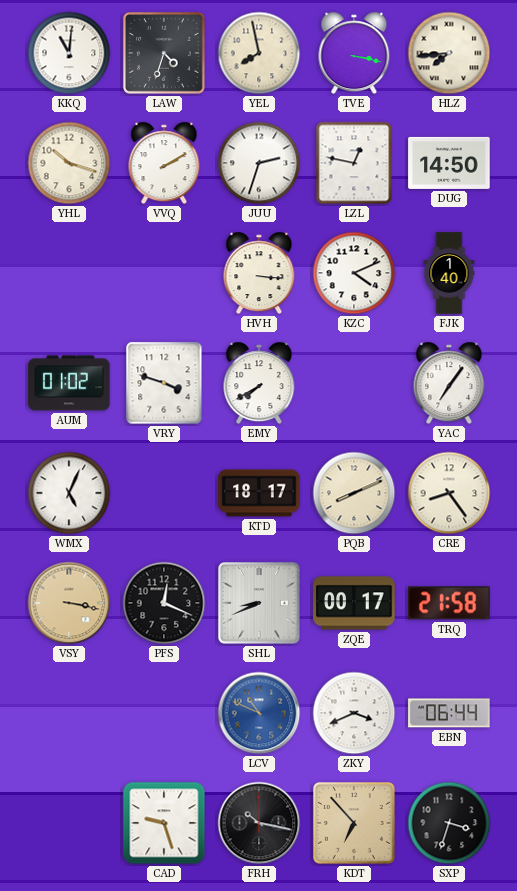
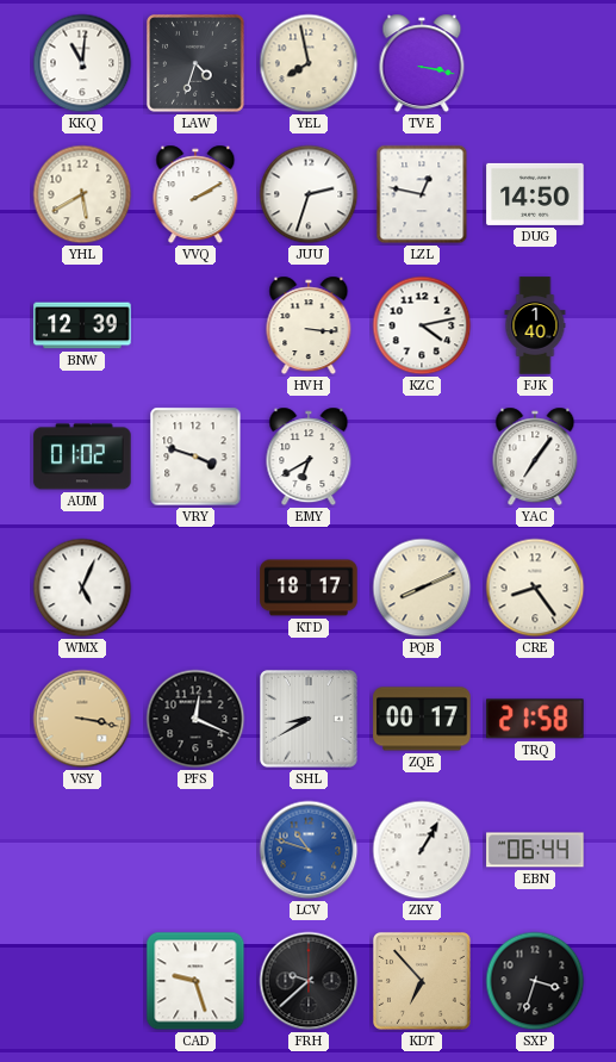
HLZ: 7:44 -> none (449, 53)
YHL: 10:18 -> 5:40 (82, 194)
BNW: none -> 12:39 (82, 325)
KZC: 4:11 -> 4:13 (422, 325)
EMY: 7:40 -> 6:40 (309, 457)
SHL: 8:41 -> 8:40 (310, 720)
LCV: 10:49 -> 10:48 (309, 850)
ZKY: 3:41 -> 1:05 (422, 850)
FRH: 10:17 -> 9:38 (309, 981)
